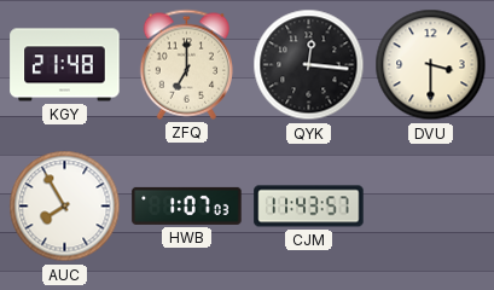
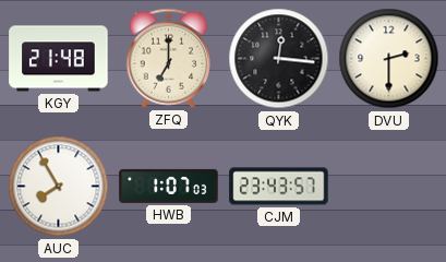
DVU: 3:30 -> 2:30 (389, 59)
CJM: 11:43 -> 23:43 (279, 187)
